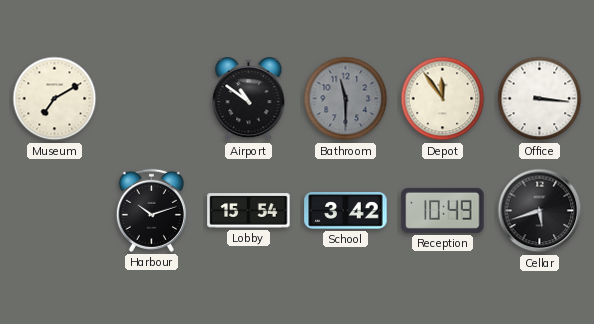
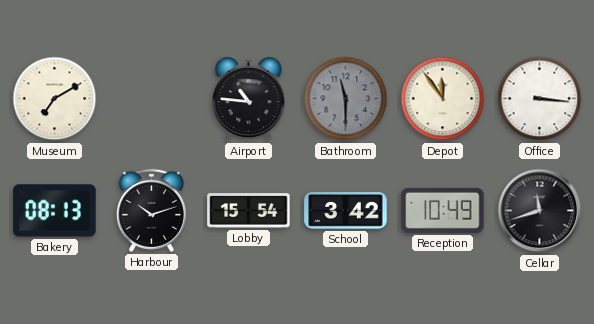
Airport: 10:51 -> 10:46 (249, 99)
Bakery: none -> 08:13 (55, 211)
Cellar: 5:42 -> 11:42 (540, 211)
